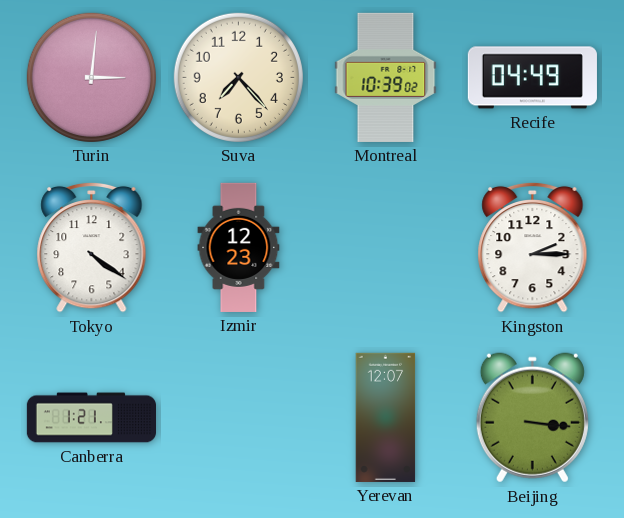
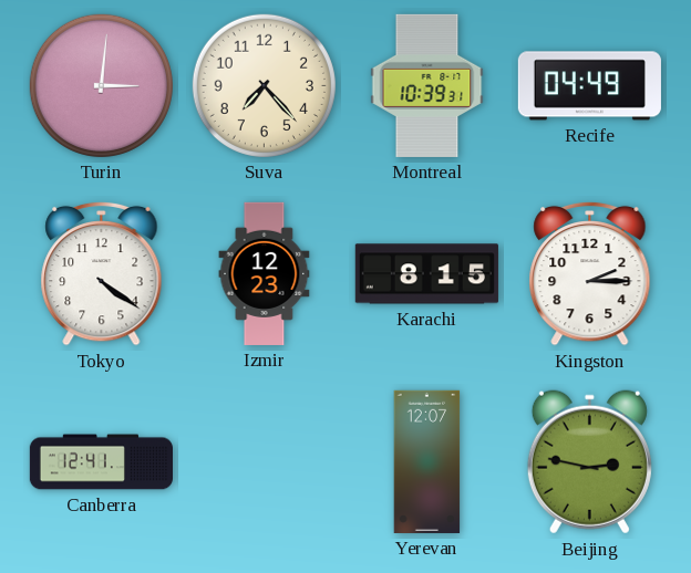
Montreal: 10:39:02 -> 10:39:31 (427, 85)
Karachi: none -> 8:15 (426, 274)
Canberra: 1:21 -> 12:41 (101, 462)
Beijing: 3:16 -> 2:47 (589, 462)
